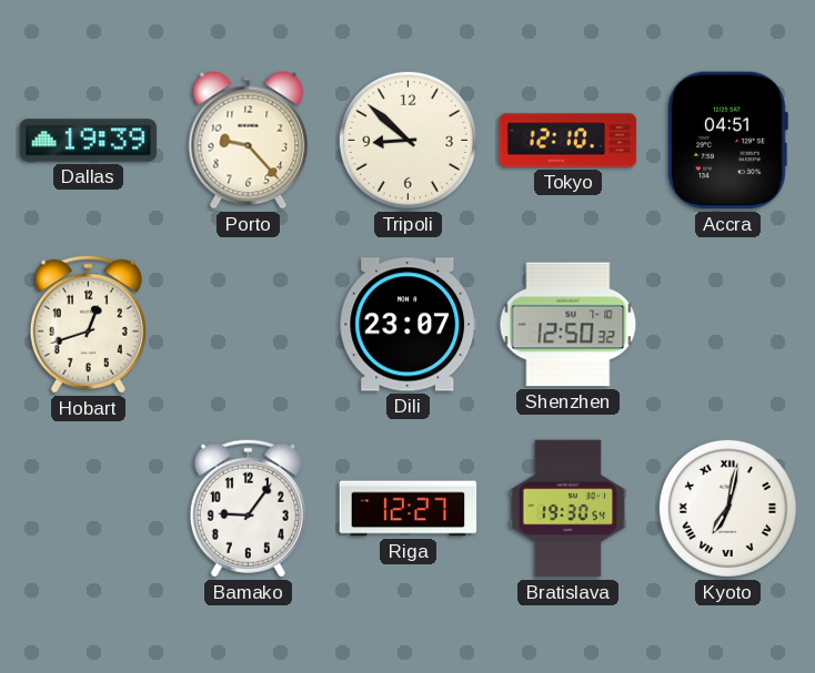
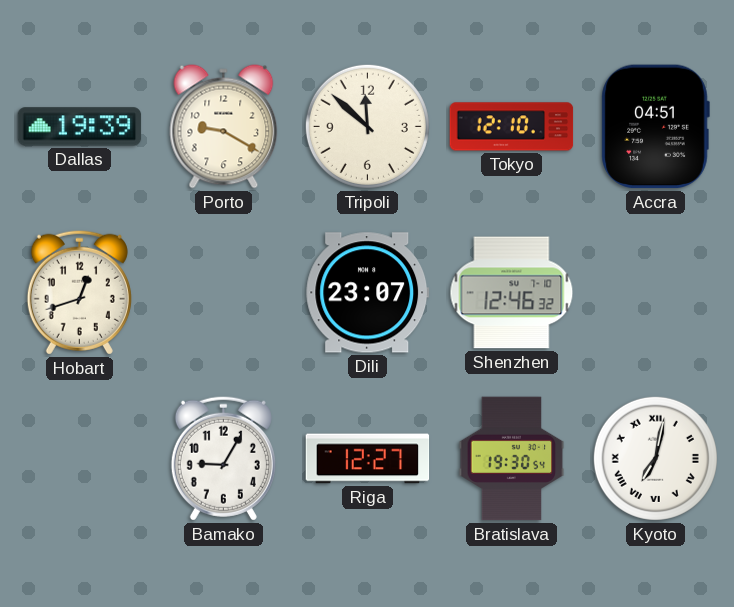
Porto: 9:23 -> 9:20 (224, 127)
Tripoli: 8:52 -> 11:52 (367, 126)
Shenzhen: 12:50 -> 12:46 (512, 293)
Bamako: 9:06 -> 9:05 (223, 458)
